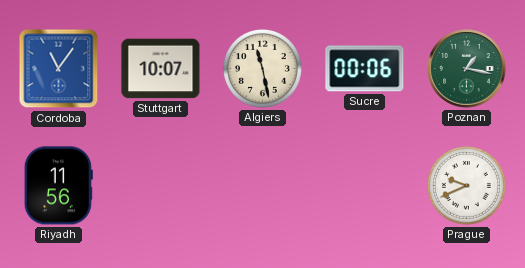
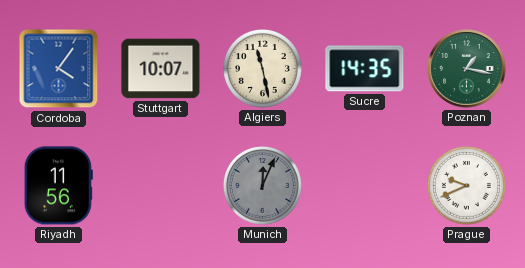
Cordoba: 11:06 -> 4:06 (59, 69)
Sucre: 00:06 -> 14:35 (365, 69)
Munich: none -> 12:04 (262, 185)
